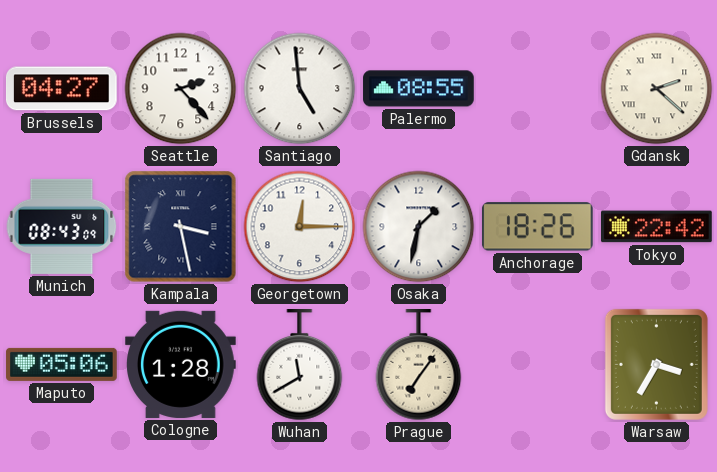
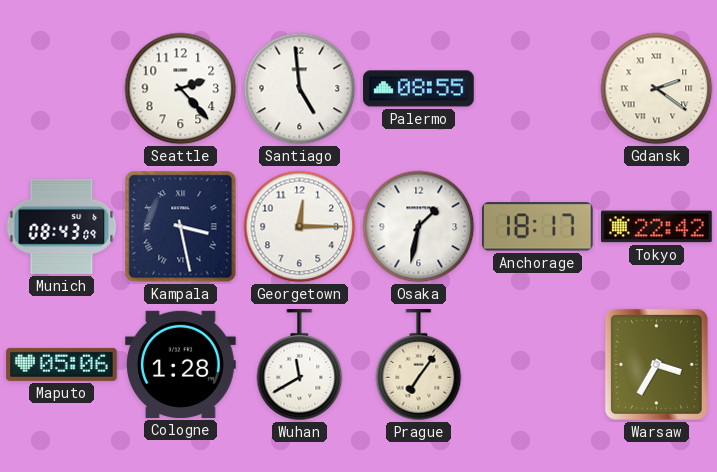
Brussels: 04:27 -> none (61, 89)
Gdansk: 2:22 -> 2:21 (657, 89)
Anchorage: 18:26 -> 18:17 (537, 227)
